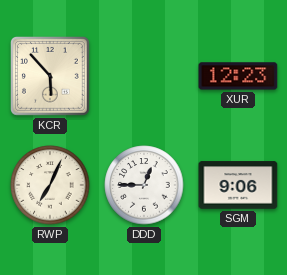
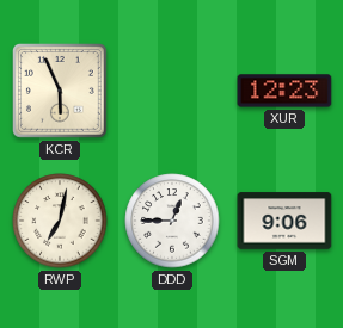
KCR: 5:53 -> 5:56 (61, 92)
RWP: 7:04 -> 7:02 (60, 221)
